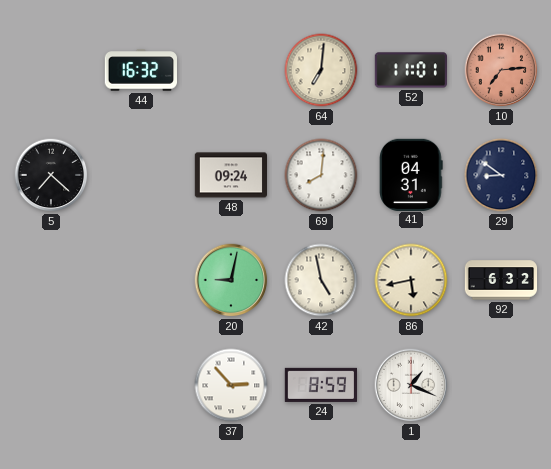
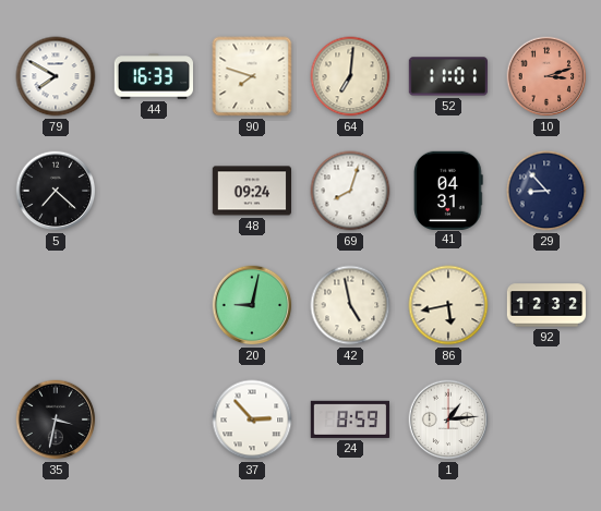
79: none -> 7:50 (56, 76)
44: 16:32 -> 16:33 (153, 76)
90: none -> 7:48 (252, 76)
10: 7:14 -> 3:12 (546, 76)
69: 8:01 -> 8:03 (350, 191)
29: 8:51 -> 8:53 (546, 191)
92: 6:32 -> 12:32 (546, 305)
35: none -> 3:32 (56, 419)
1: 1:19 -> 1:14 (448, 419)
